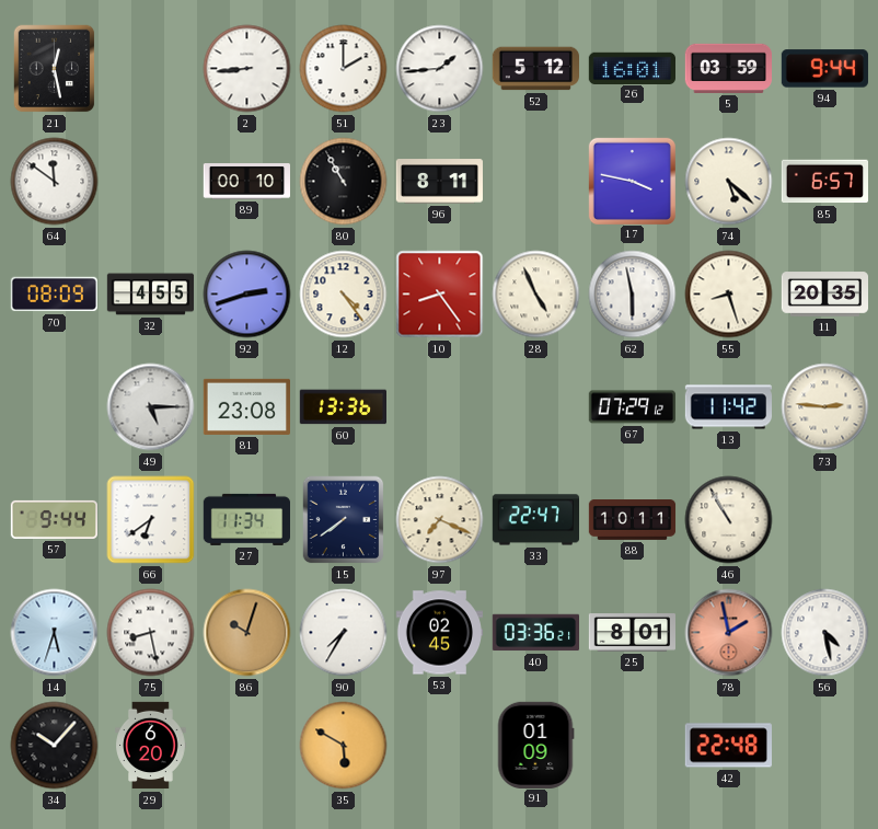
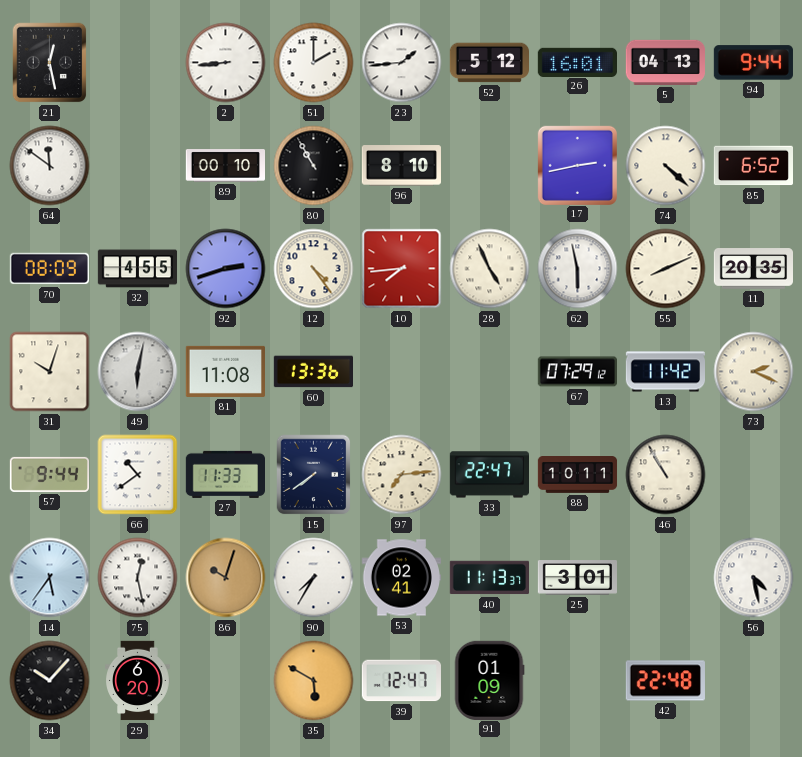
5: 03:59 -> 04:13 (665, 62)
96: 8:11 -> 8:10 (401, 166)
17: 3:47 -> 2:43 (577, 165)
74: 5:22 -> 4:22 (666, 166)
85: 6:57 -> 6:52 (753, 166)
10: 8:24 -> 7:44 (402, 269)
55: 8:27 -> 8:11 (666, 269)
31: none -> 10:03 (50, 372)
49: 5:15 -> 6:02 (138, 372)
81: 23:08 -> 11:08 (225, 371)
73: 2:46 -> 2:19 (754, 372)
66: 6:39 -> 10:39 (138, 475)
27: 11:34 -> 11:33 (225, 474)
97: 7:19 -> 7:14 (402, 475)
14: 5:33 -> 5:36 (50, 578)
75: 8:28 -> 12:28 (138, 578)
53: 02:45 -> 02:41 (401, 578)
40: 03:36 -> 11:13 (489, 578)
25: 8:01 -> 3:01 (578, 578)
78: 1:58 -> none (729, 633)
39: none -> 12:47 (401, 681)
